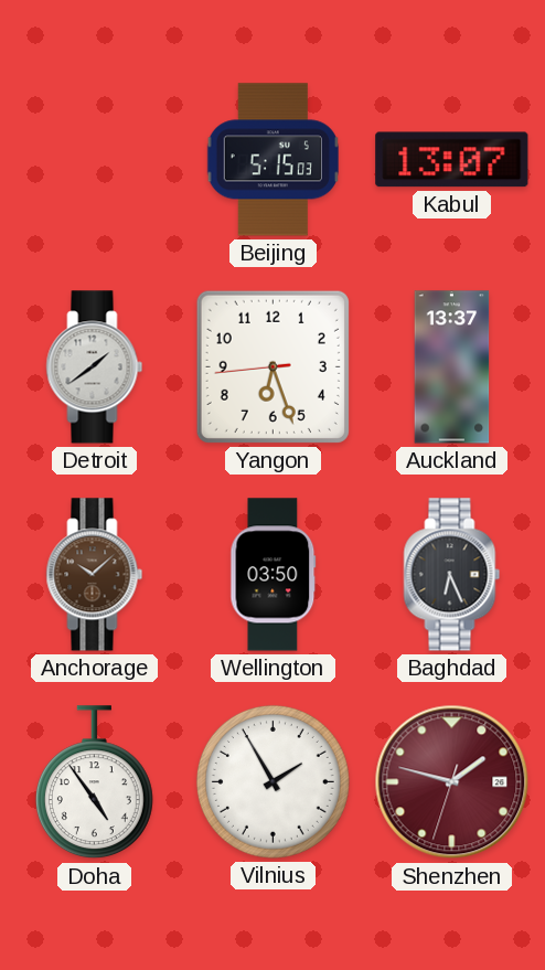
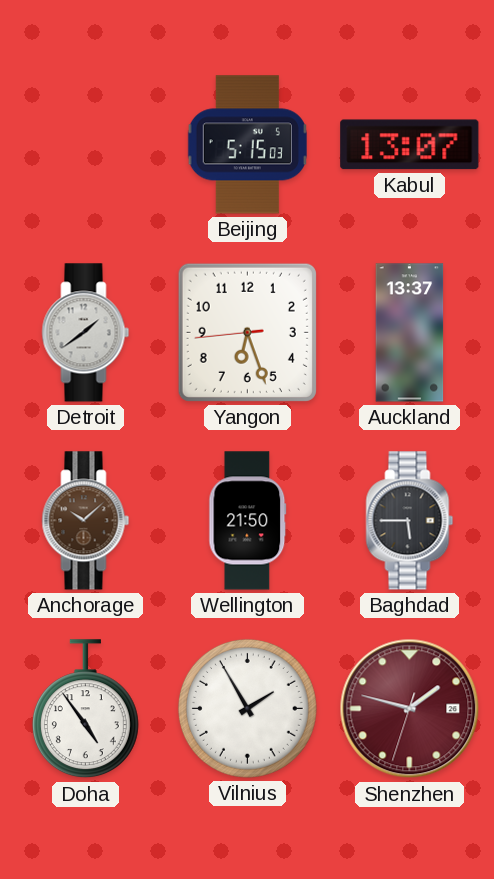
Wellington: 03:50 -> 21:50 (248, 521)
Baghdad: 6:26 -> 5:45 (410, 521)
